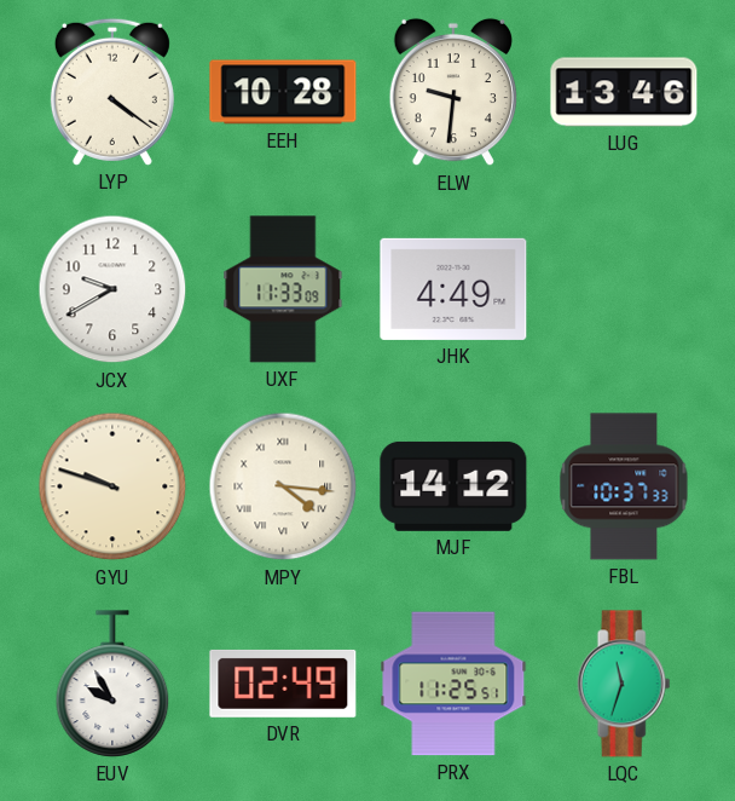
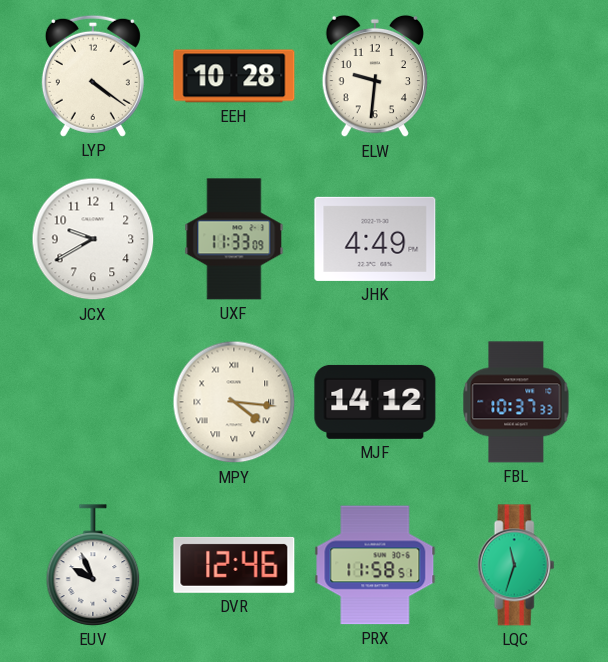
LUG: 13:46 -> none (624, 92)
GYU: 9:48 -> none (112, 486)
EUV: 9:55 -> 9:56 (93, 565)
DVR: 02:49 -> 12:46 (234, 565)
PRX: 11:25 -> 11:58 (375, 565)
